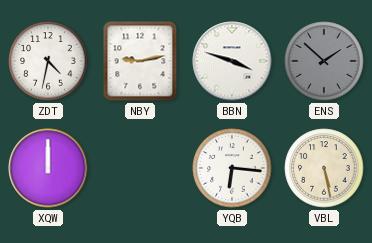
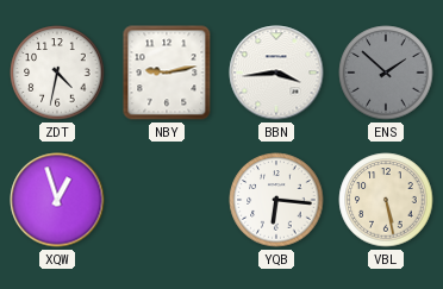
BBN: 3:48 -> 3:44 (276, 73)
XQW: 12:00 -> 12:57 (57, 200)
